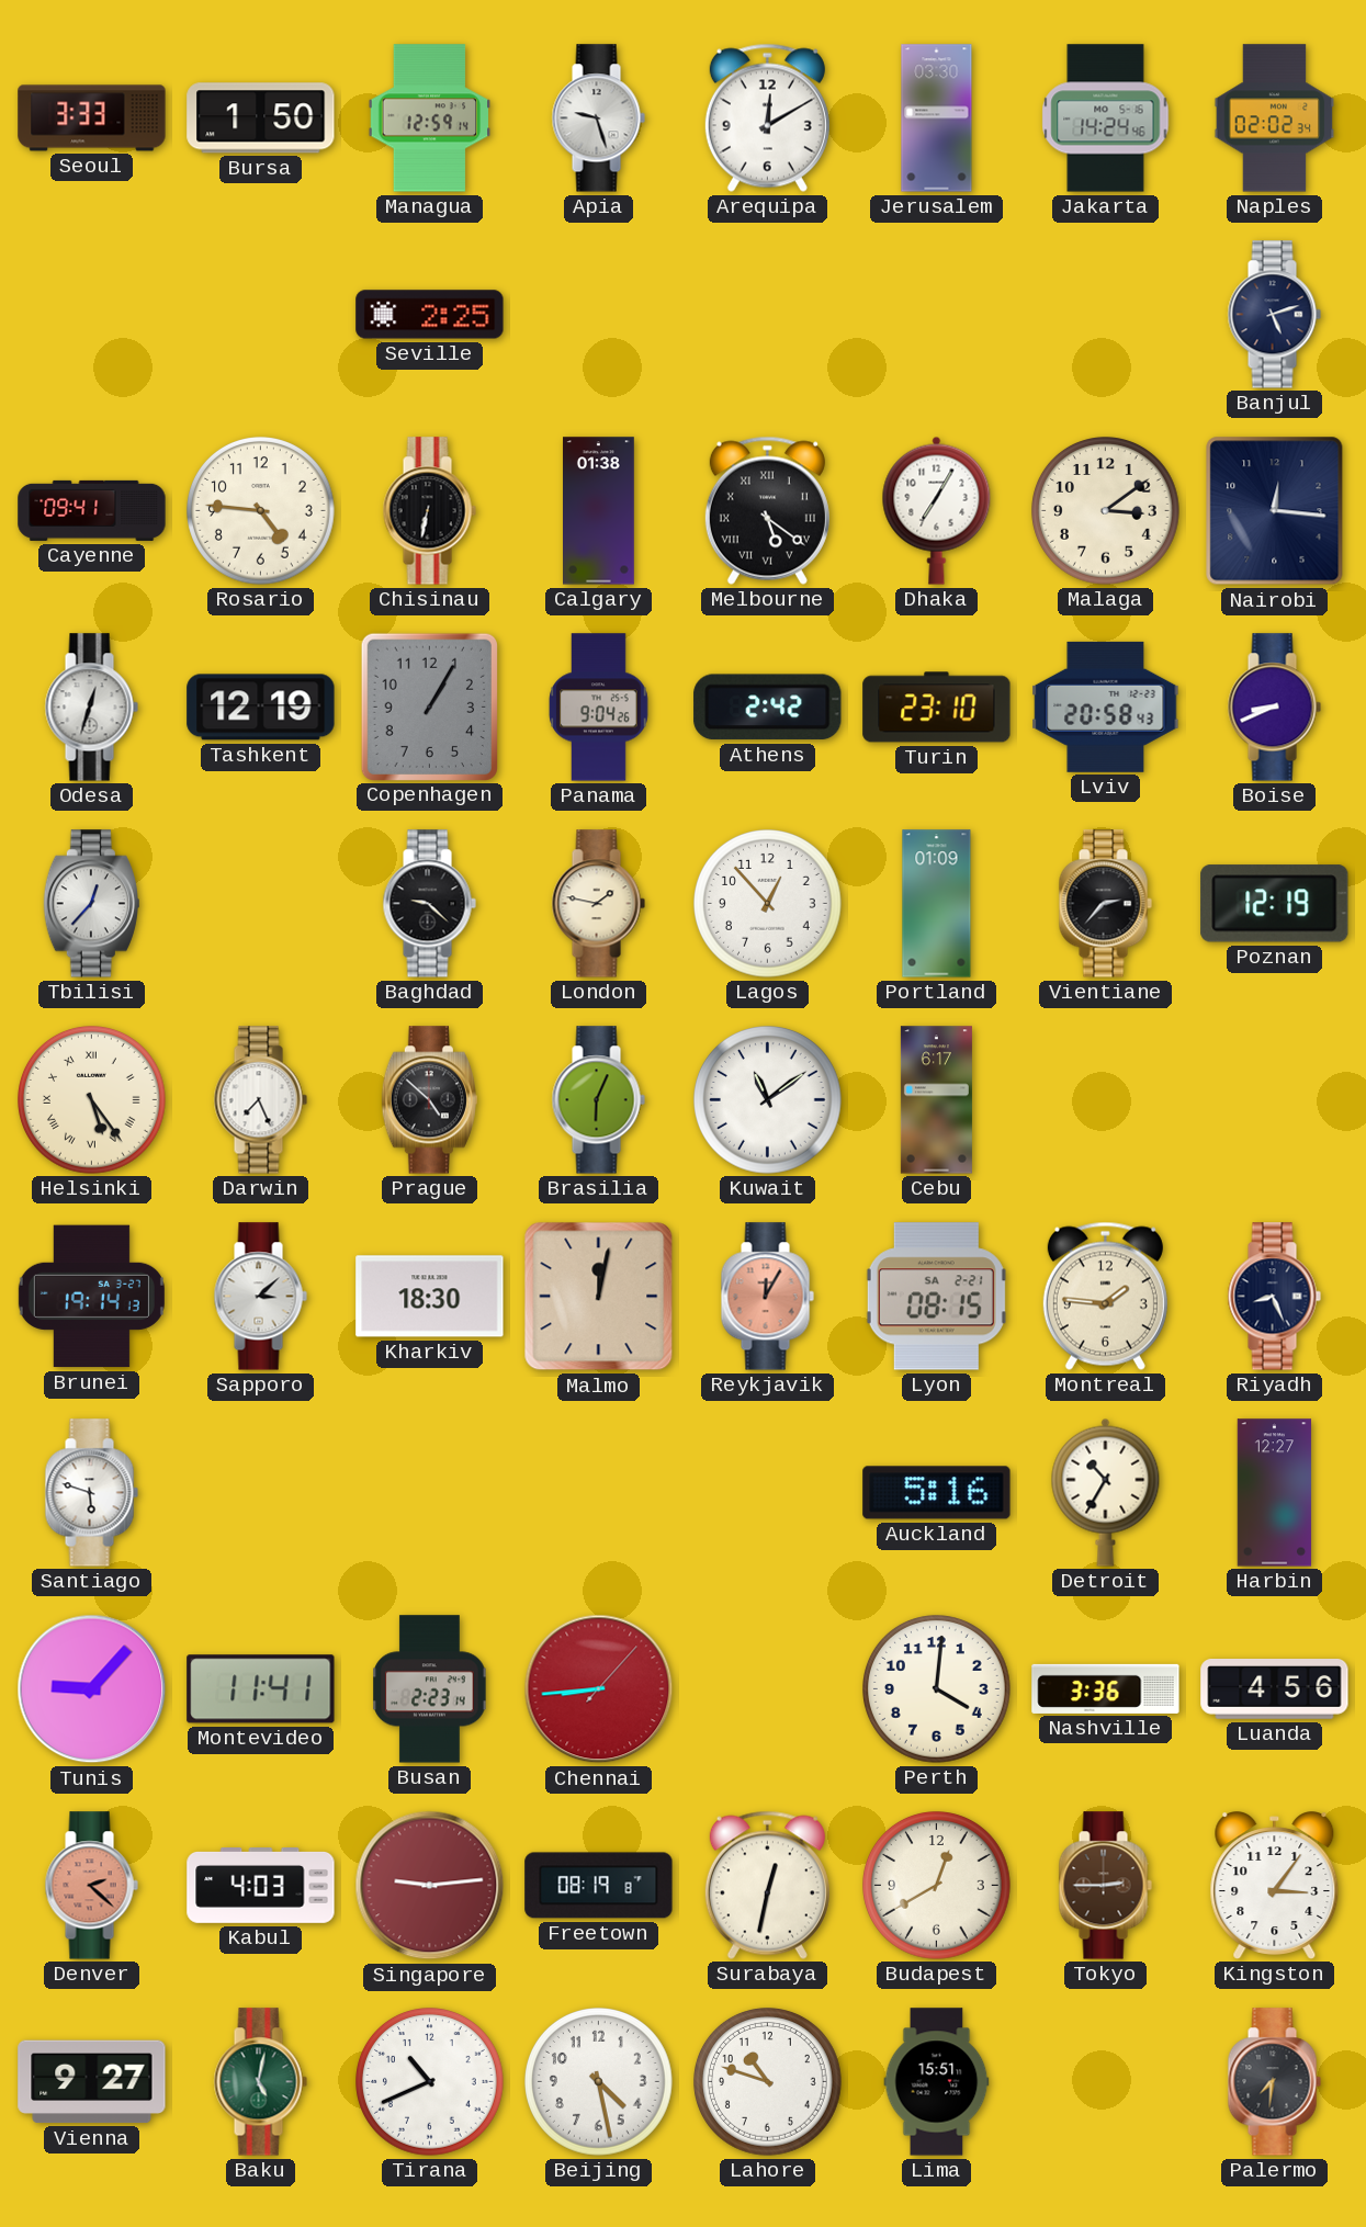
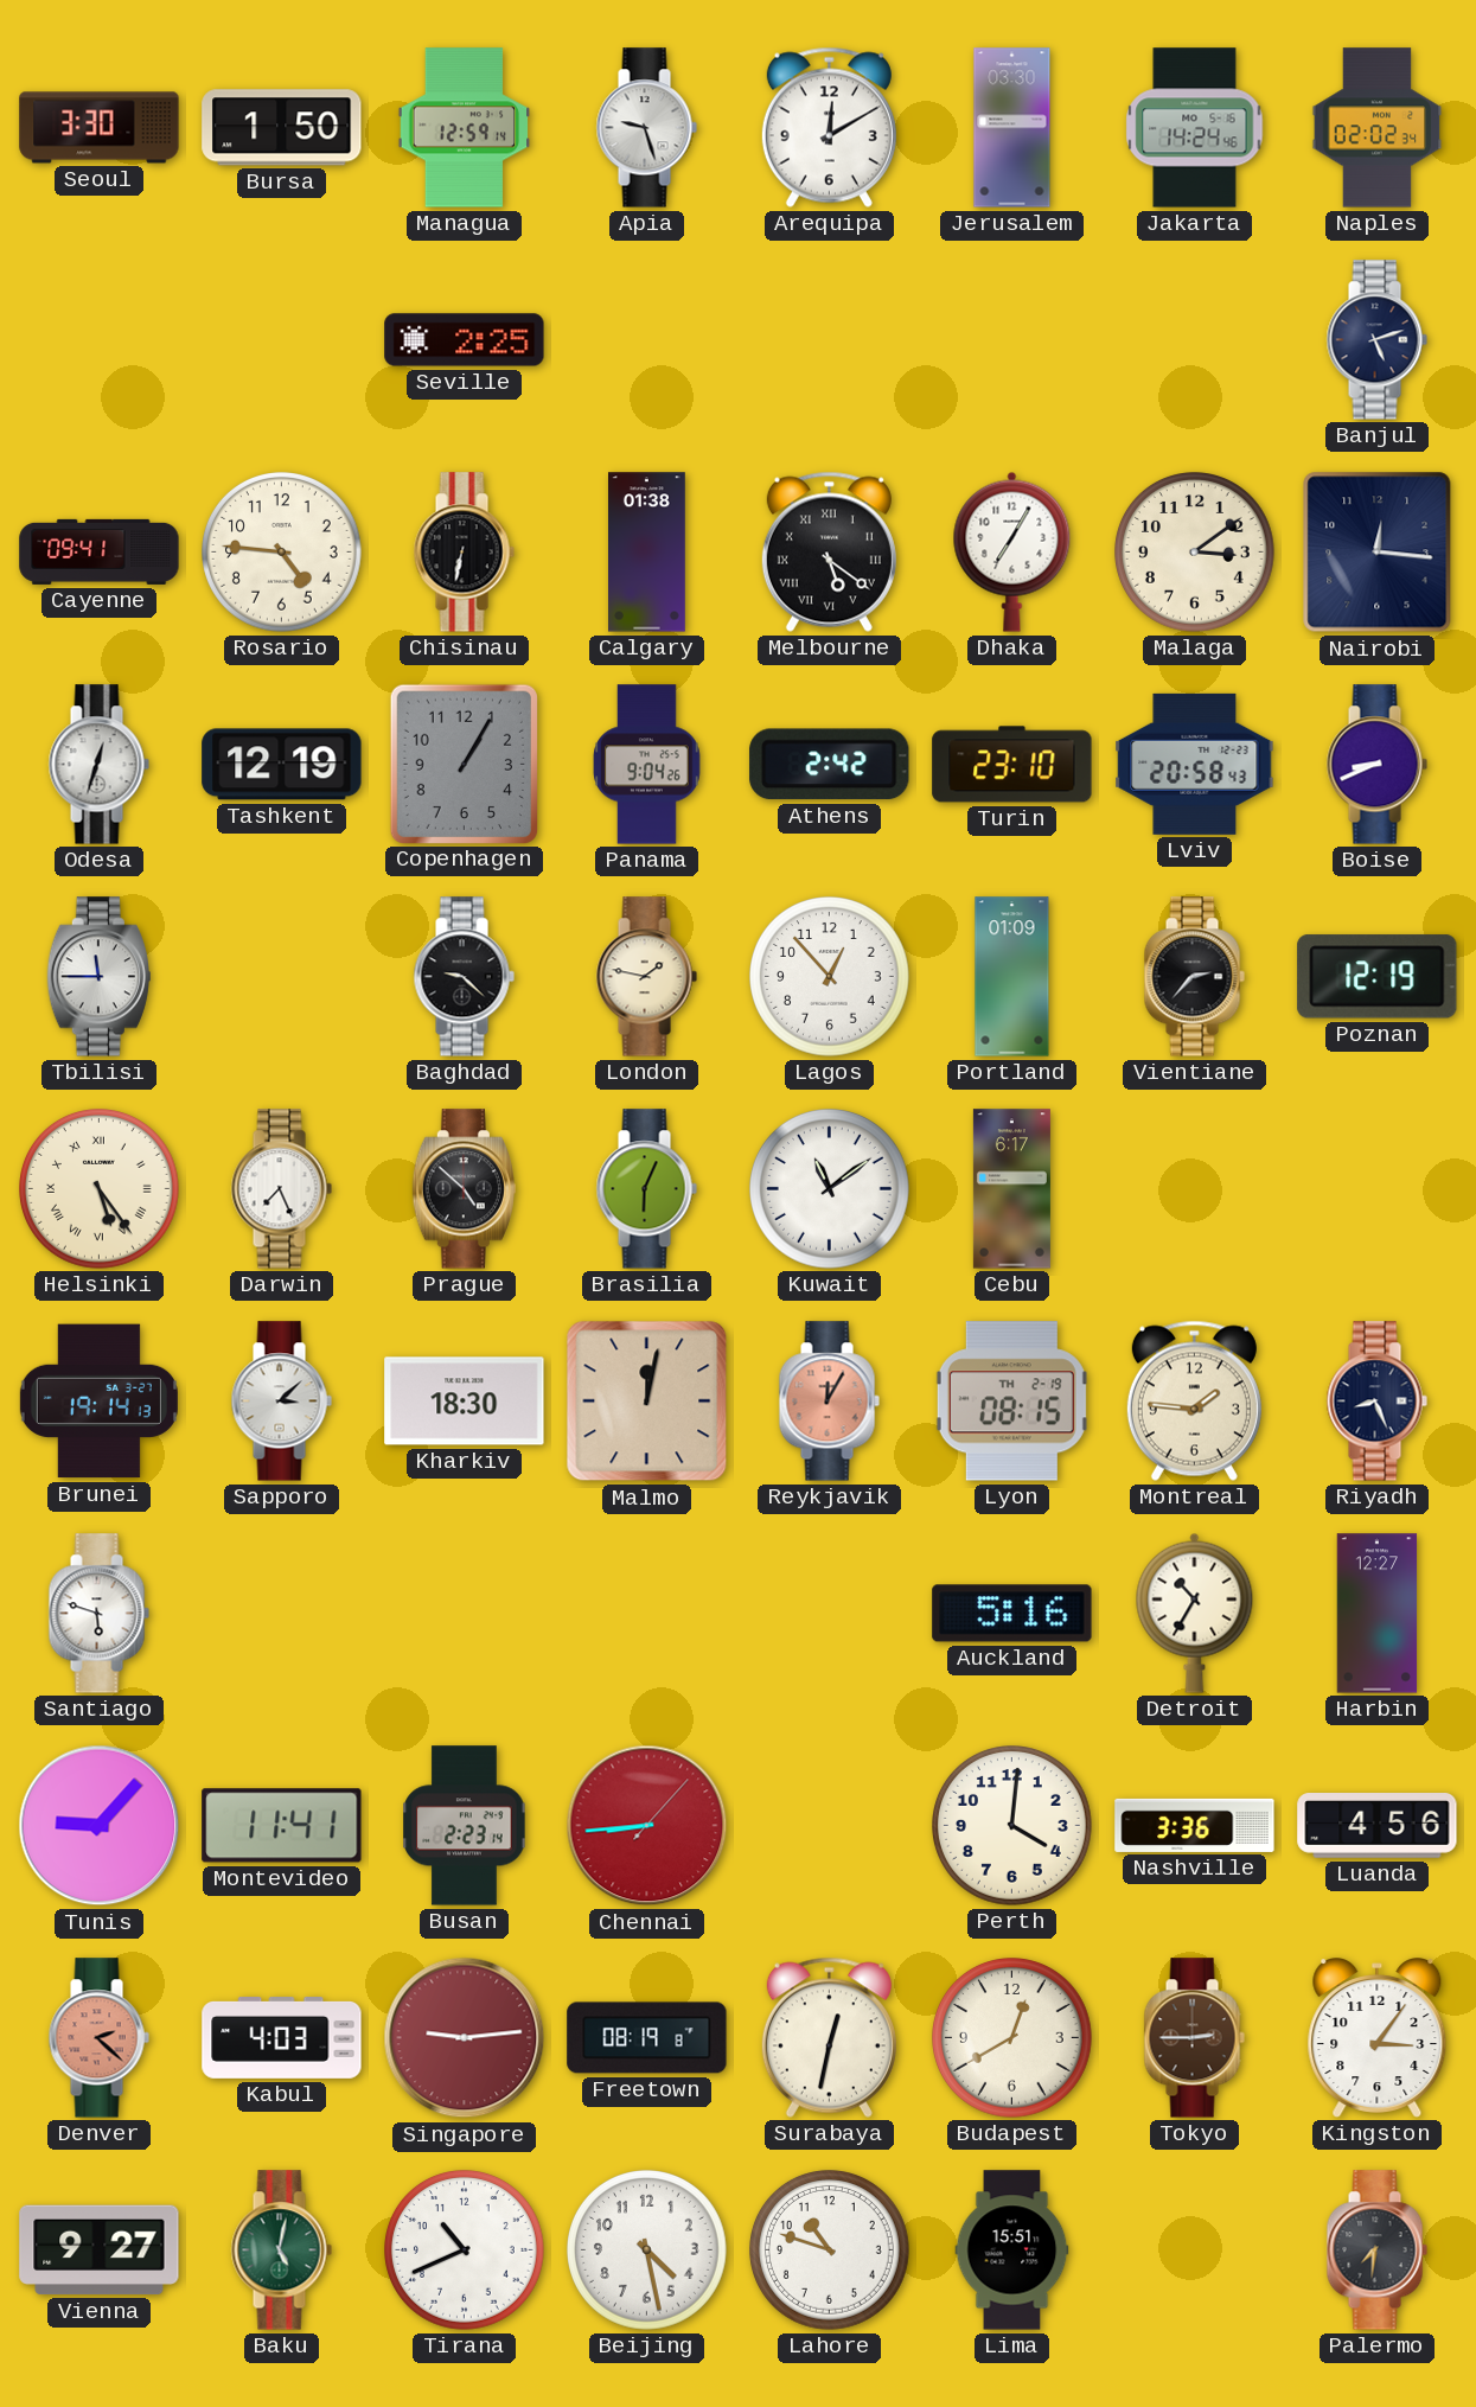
Seoul: 3:33 -> 3:30 (100, 128)
Tbilisi: 12:37 -> 11:45 (98, 977)
Lyon date: SA 2-21 -> TH 2-19 (1011, 1402)
